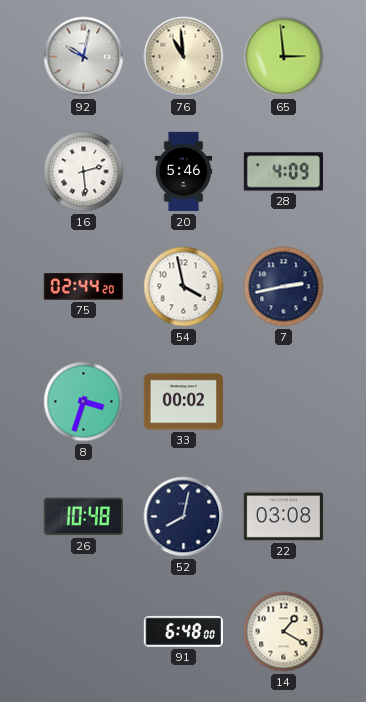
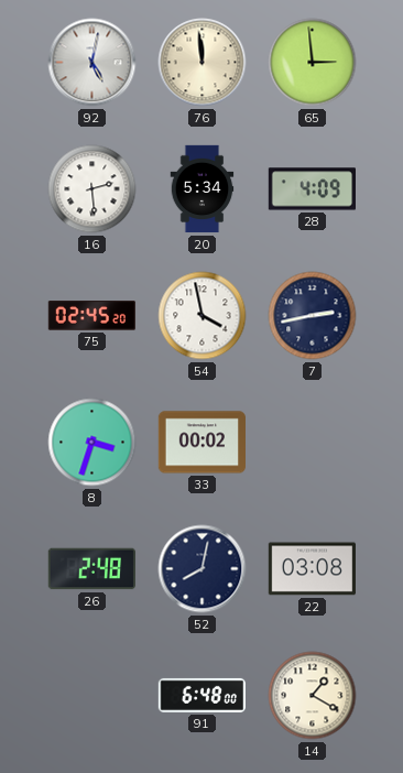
92: 10:02 -> 5:02 (92, 63)
76: 10:59 -> 11:59 (203, 63)
20: 5:46 -> 5:34 (203, 189)
75: 02:44 -> 02:45 (91, 316)
26: 10:48 -> 2:48 (91, 569)
